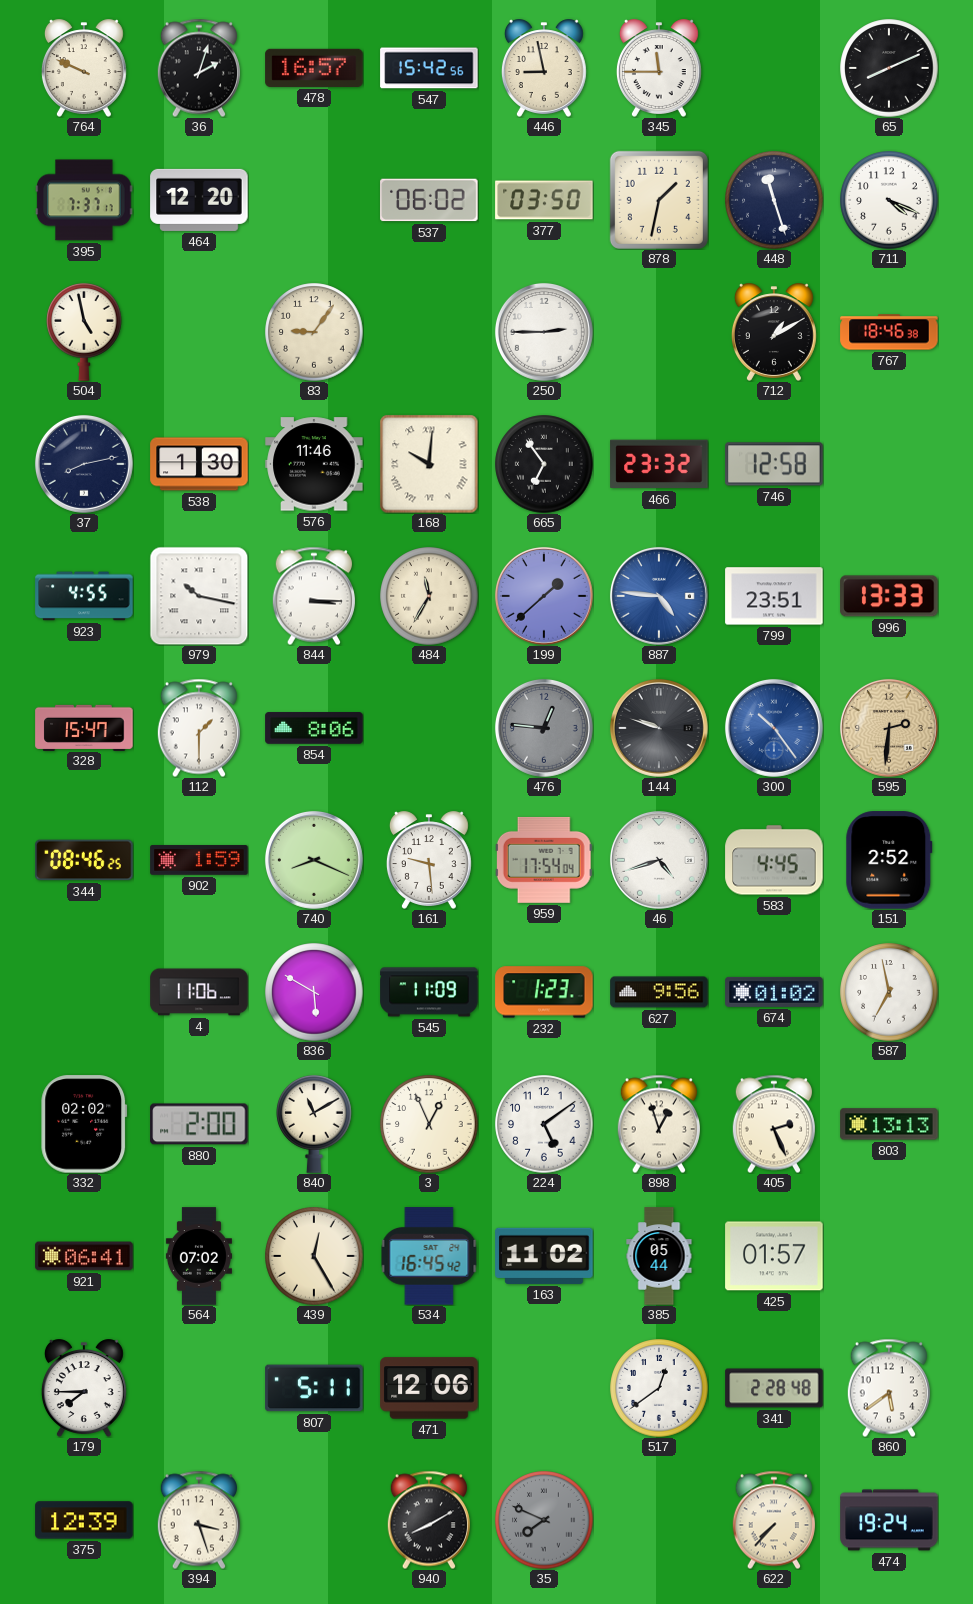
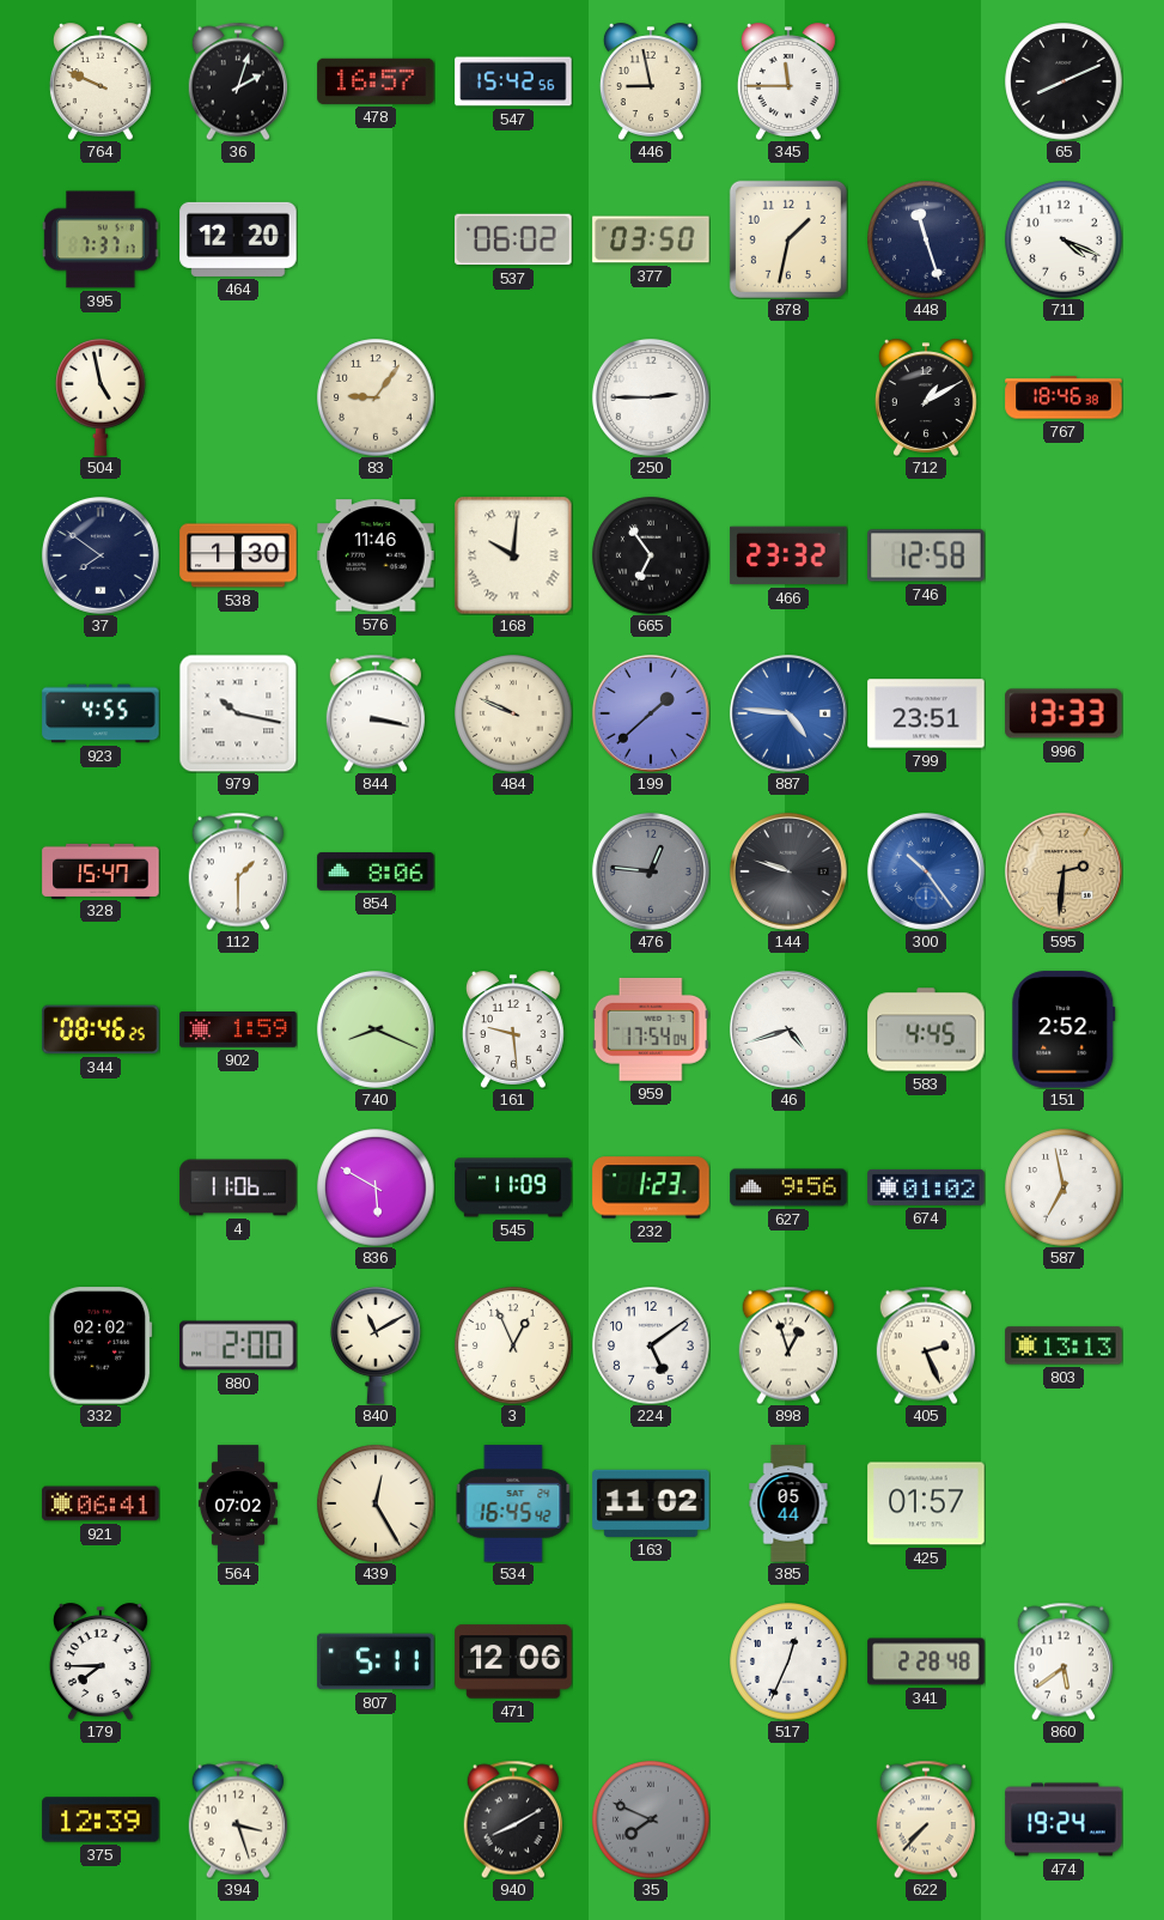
37: 8:13 -> 7:51 (100, 555)
844: 3:15 -> 3:17 (376, 713)
484: 11:35 -> 9:49 (513, 713)
517: 12:39 -> 12:34 (788, 1661)
